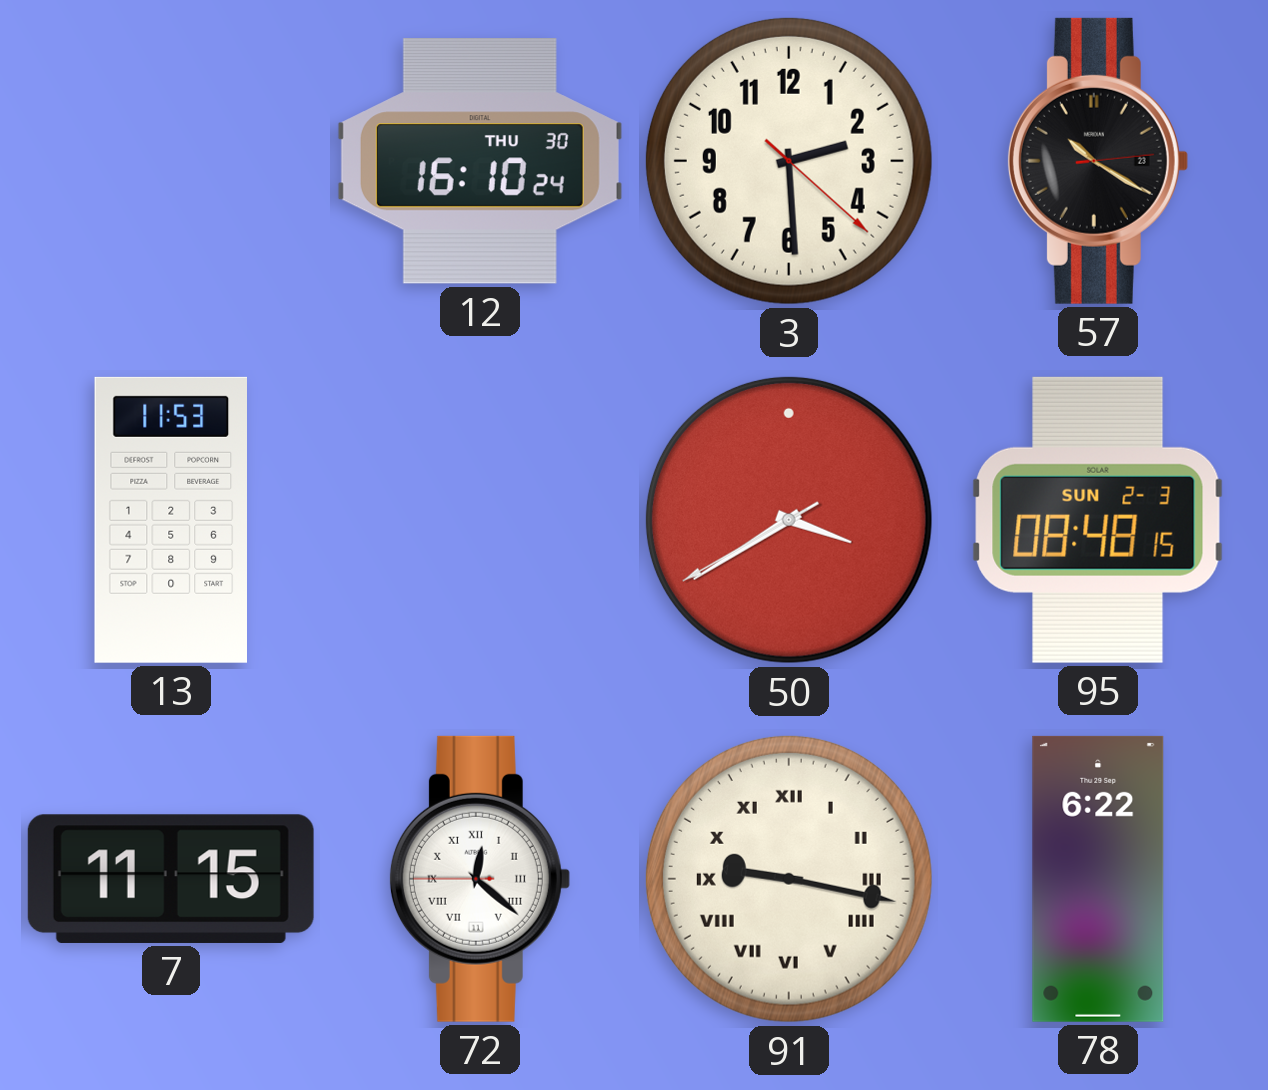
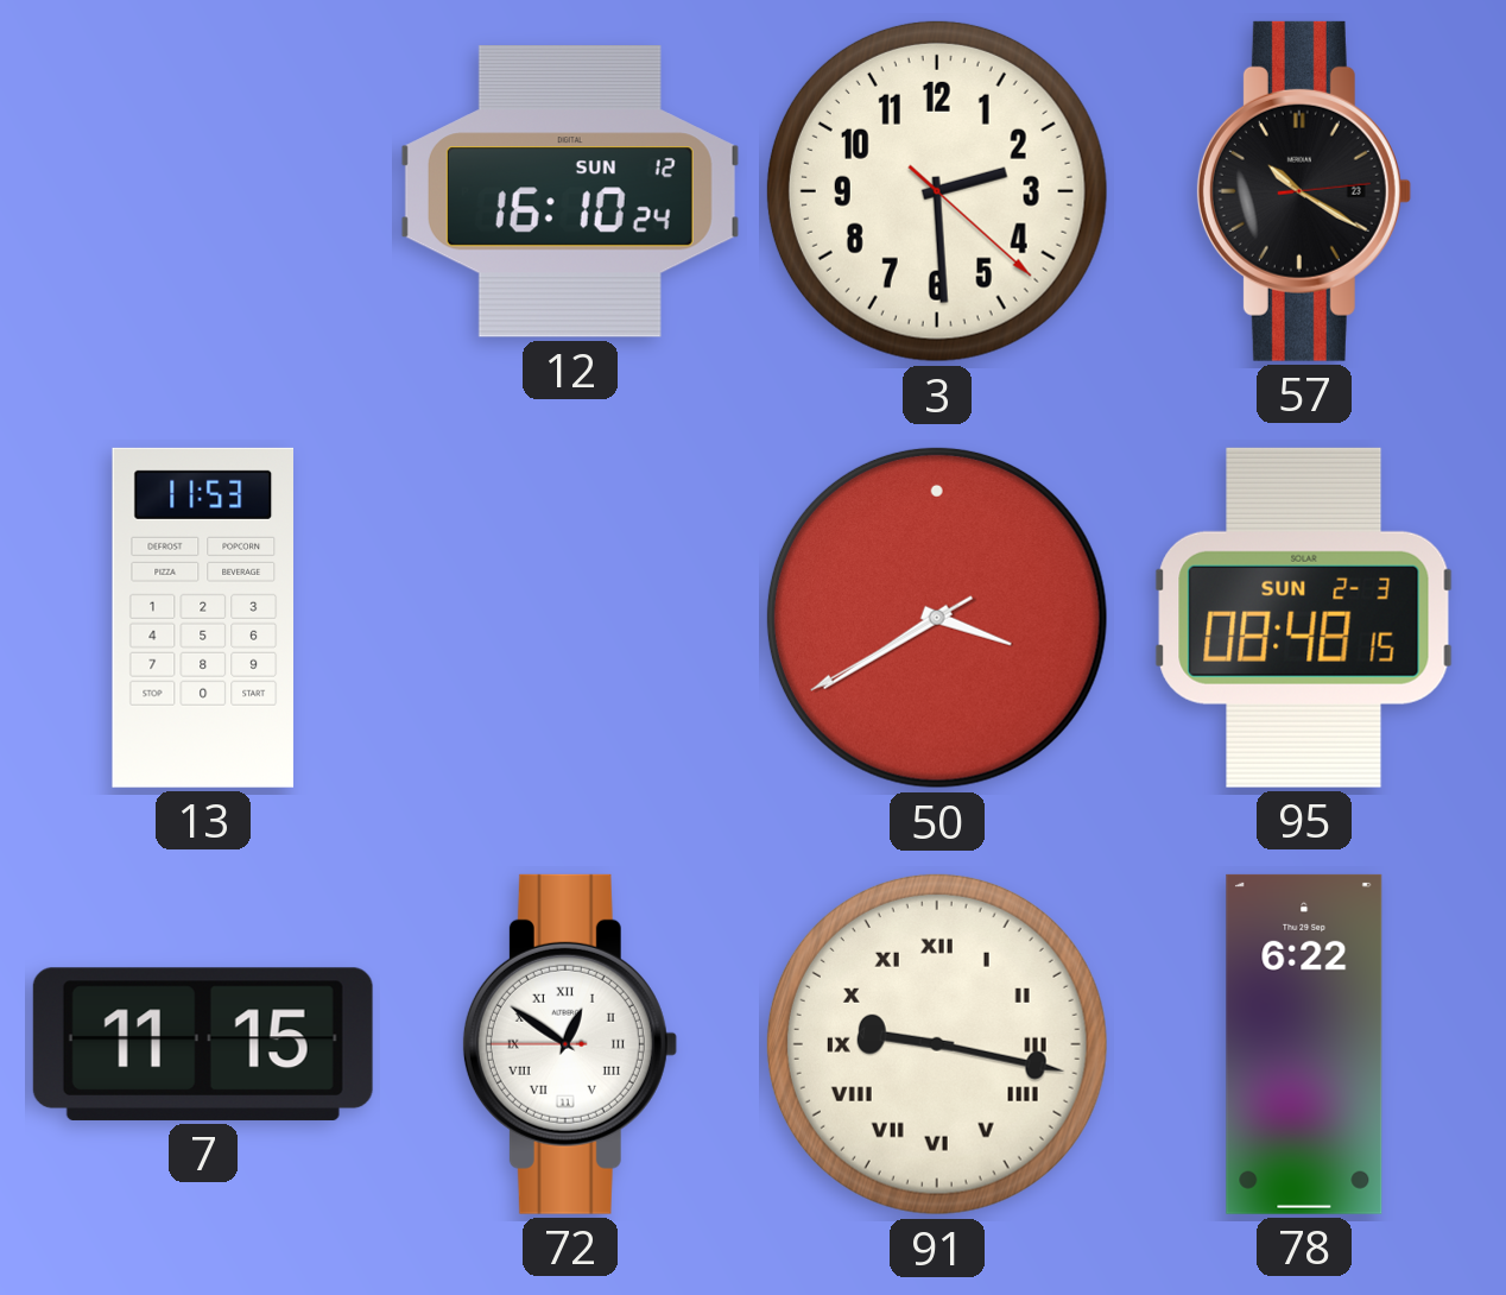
12 date: THU 30 -> SUN 12 (570, 191)
72: 12:21 -> 12:50 (569, 1044)
